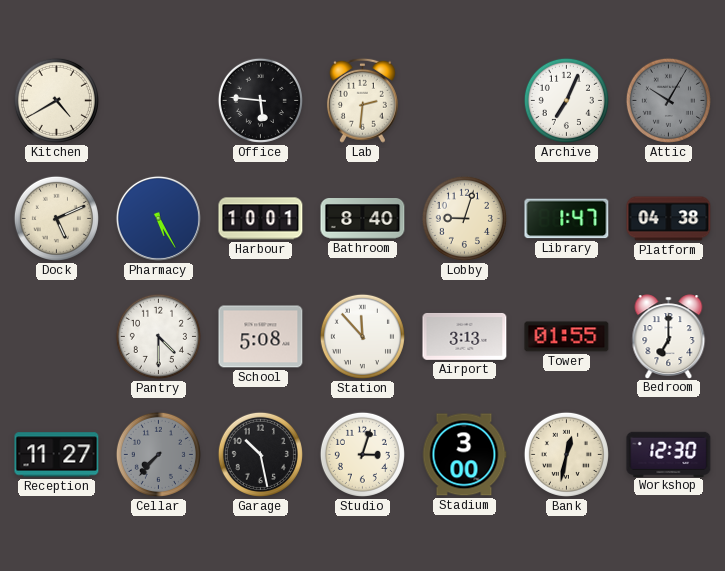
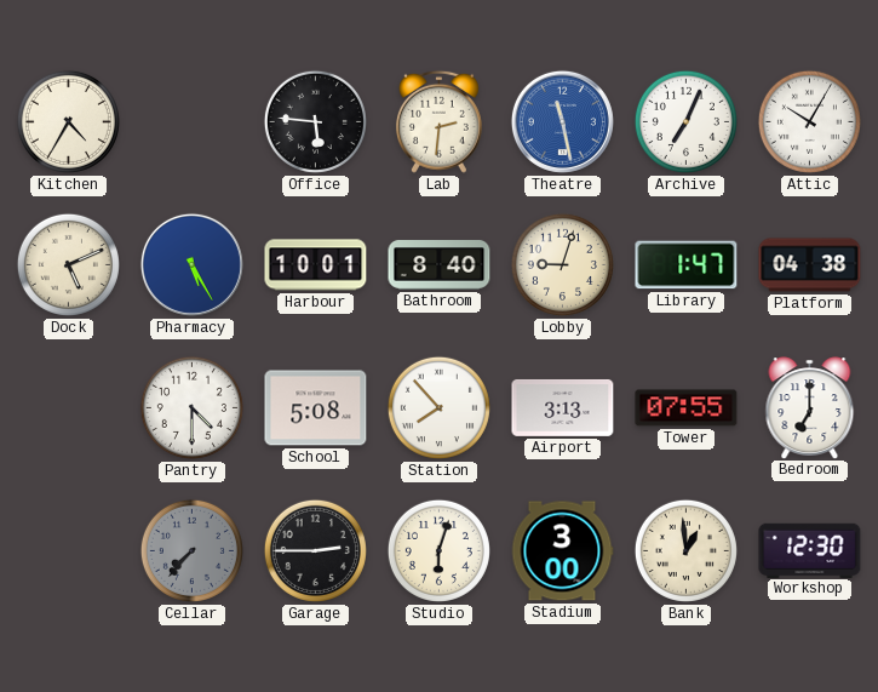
Kitchen: 4:40 -> 4:35 (68, 121)
Theatre: none -> 11:28 (562, 121)
Attic dial: grey -> white (809, 121)
Station: 11:53 -> 7:53 (438, 407)
Tower: 01:55 -> 07:55 (687, 408)
Reception: 11:27 -> none (57, 455)
Garage: 10:28 -> 2:45 (315, 550)
Studio: 3:03 -> 6:03 (438, 550)
Bank: 12:32 -> 12:59 (685, 550)
